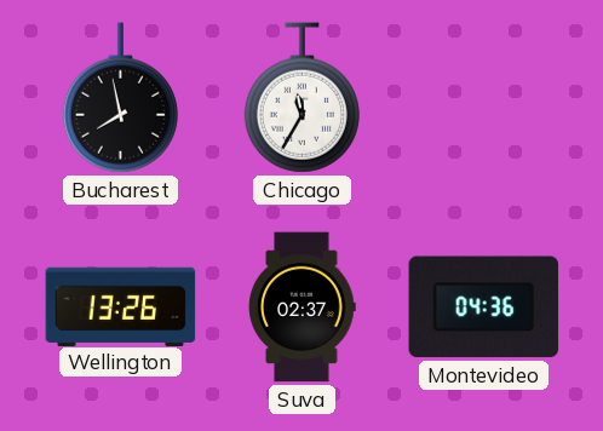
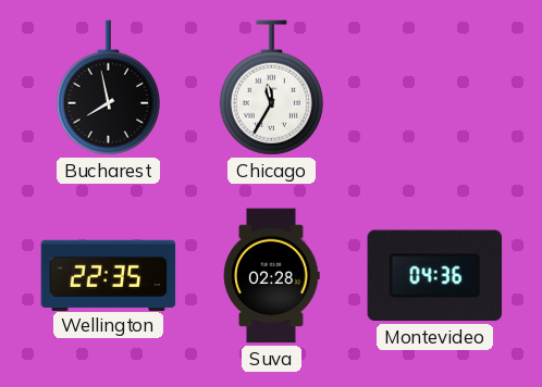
Wellington: 13:26 -> 22:35 (109, 275)
Suva: 02:37 -> 02:28 (272, 276)
